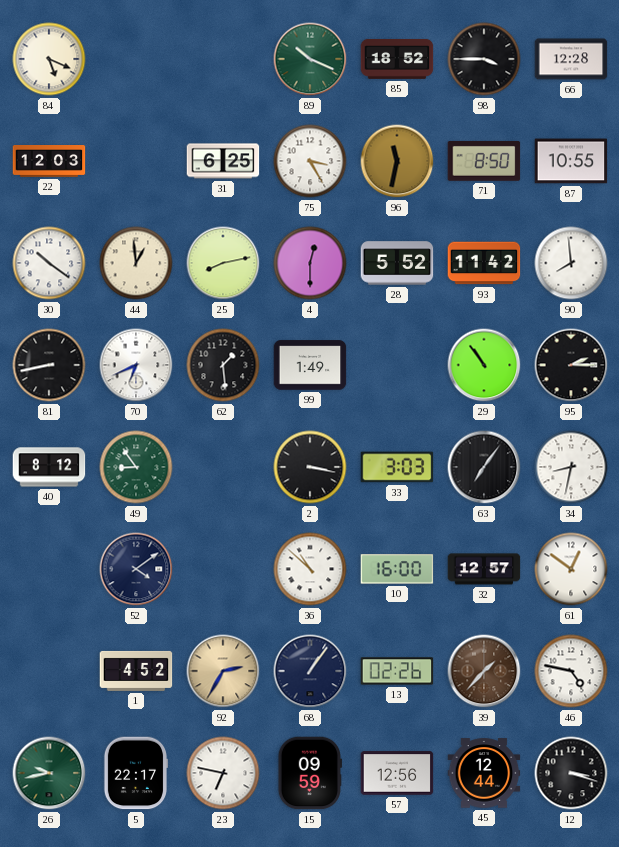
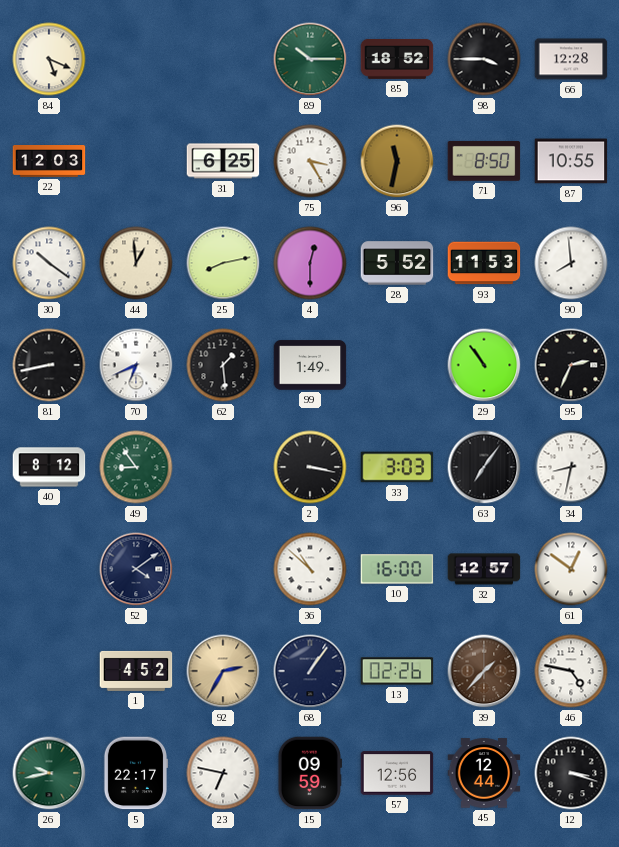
89: 10:19 -> 10:15 (310, 59)
93: 11:42 -> 11:53 (484, 263)
95: 2:15 -> 2:34 (571, 365)
